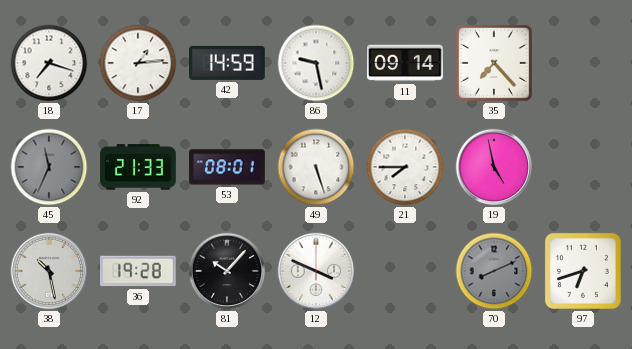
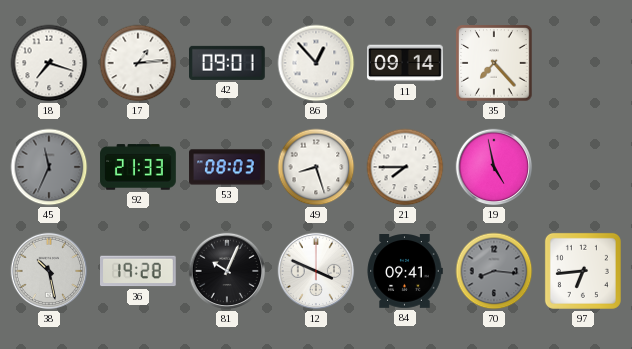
42: 14:59 -> 09:01 (228, 63)
86: 9:28 -> 12:53 (316, 63)
53: 08:01 -> 08:03 (227, 167)
49: 5:27 -> 8:27 (316, 167)
81: 10:07 -> 10:04 (227, 271)
84: none -> 09:41 (405, 272)
70: 8:11 -> 8:16 (494, 271)
97: 6:42 -> 6:44 (583, 271)
